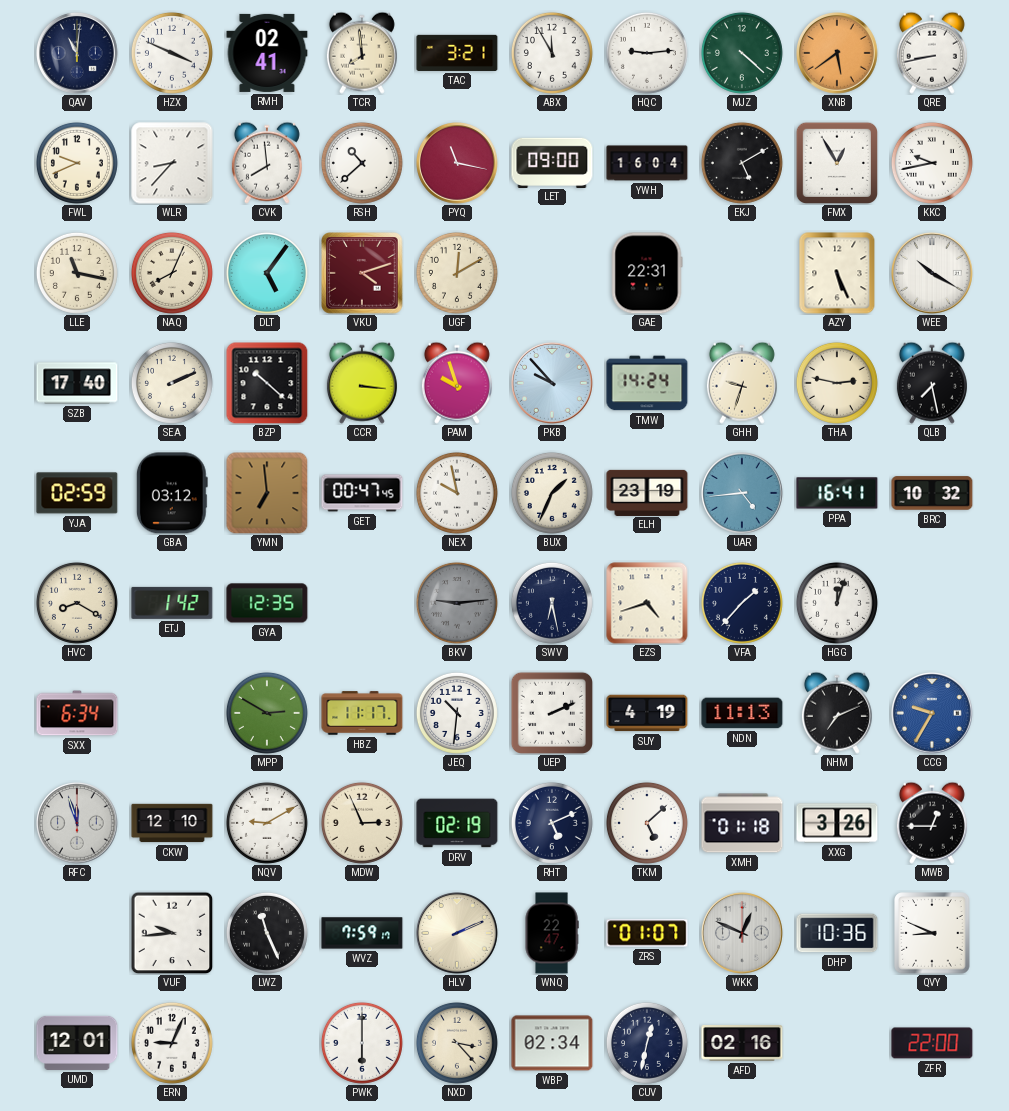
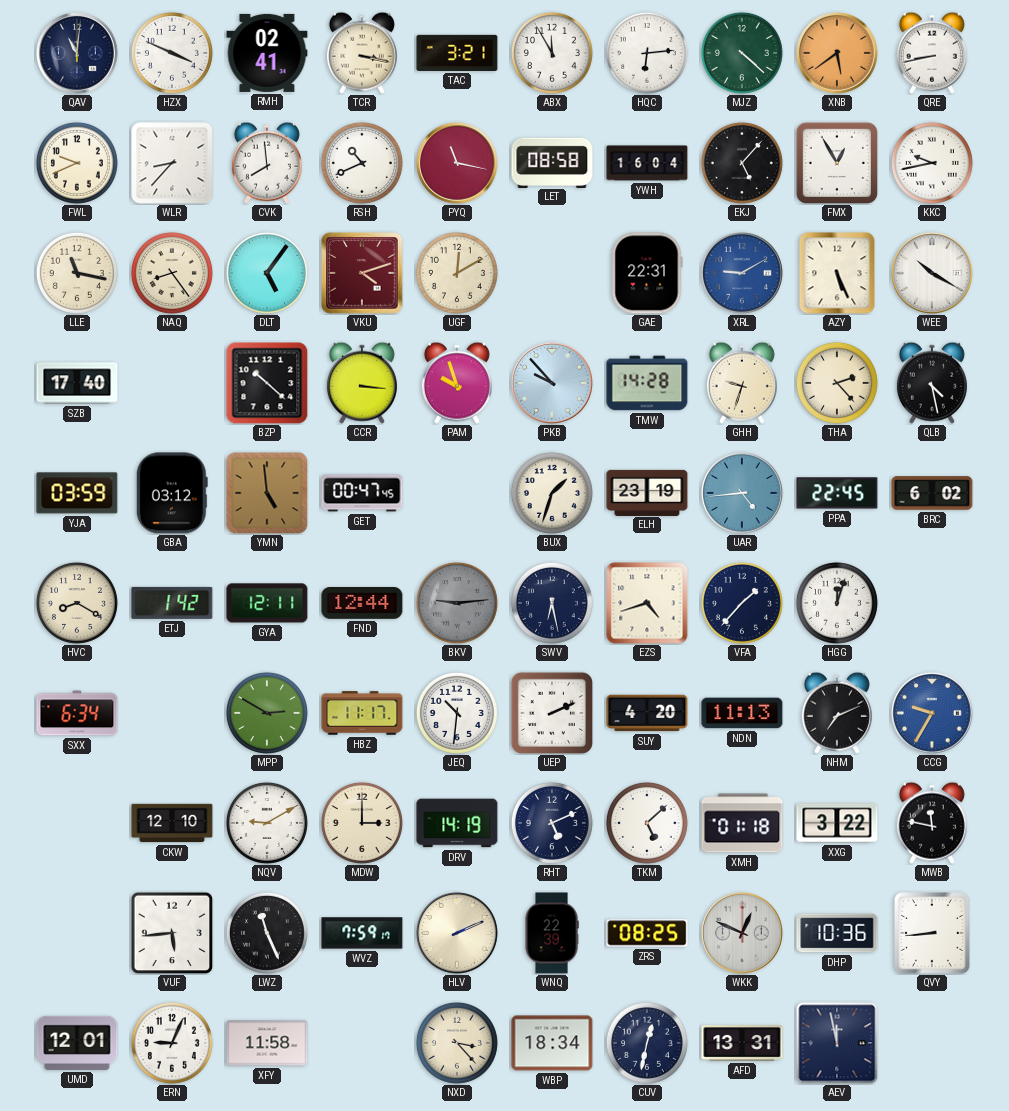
TCR: 7:59 -> 3:17 (362, 53)
HQC: 9:14 -> 6:14 (647, 53)
RSH: 10:38 -> 10:41 (362, 163)
LET: 09:00 -> 08:58 (552, 162)
EKJ: 5:10 -> 5:07 (742, 163)
NAQ: 8:04 -> 8:24 (172, 273)
XRL: none -> 9:10 (743, 274)
SEA: 2:11 -> none (172, 383)
TMW: 14:24 -> 14:28 (647, 383)
THA: 2:47 -> 2:23 (837, 383)
QLB: 7:28 -> 4:28 (932, 383)
YJA: 02:59 -> 03:59 (77, 493)
YMN: 6:59 -> 4:59 (267, 493)
NEX: 9:58 -> none (457, 493)
BUX: 1:34 -> 1:33 (552, 493)
PPA: 16:41 -> 22:45 (837, 493)
BRC: 10:32 -> 6:02 (932, 493)
GYA: 12:35 -> 12:11 (267, 603)
FND: none -> 12:44 (362, 603)
SUY: 4:19 -> 4:20 (647, 713)
RFC: 11:57 -> none (78, 824)
MDW: 2:56 -> 3:00 (362, 823)
DRV: 02:19 -> 14:19 (457, 823)
XXG: 3:26 -> 3:22 (837, 823)
MWB: 12:45 -> 11:47 (932, 823)
VUF: 9:44 -> 5:44 (172, 933)
WNQ: 22:47 -> 22:39 (552, 933)
ZRS: 01:07 -> 08:25 (647, 933)
QVY: 8:49 -> 8:44 (932, 933)
XFY: none -> 11:58 (267, 1043)
PWK: 6:00 -> none (362, 1043)
WBP: 02:34 -> 18:34 (552, 1043)
AFD: 02:16 -> 13:31 (742, 1044)
AEV: none -> 11:58 (837, 1043)
ZFR: 22:00 -> none (932, 1043)
